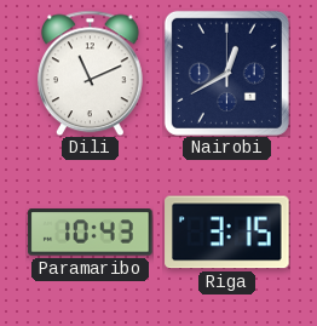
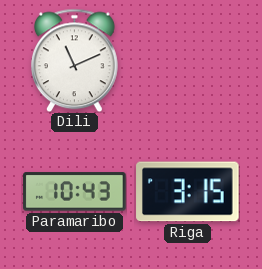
Nairobi: 12:40 -> none (226, 73)
